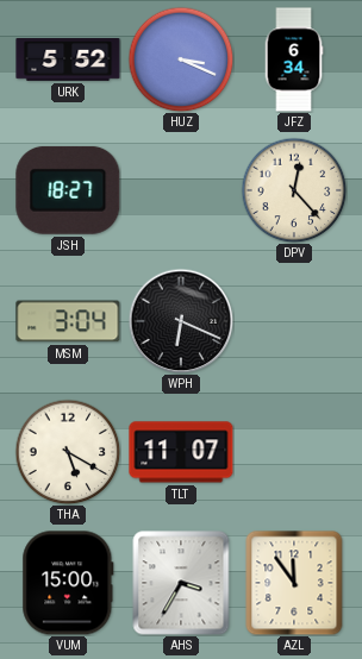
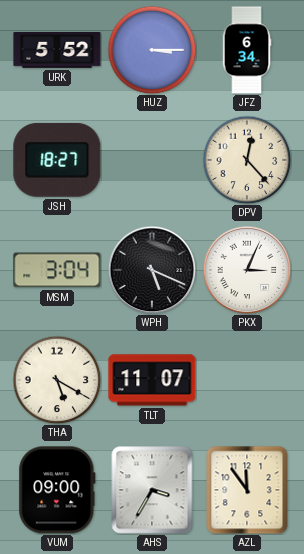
HUZ: 3:19 -> 3:15 (152, 50)
WPH: 6:19 -> 5:19 (152, 270)
PKX: none -> 3:04 (247, 270)
VUM: 15:00 -> 09:00 (57, 490)
